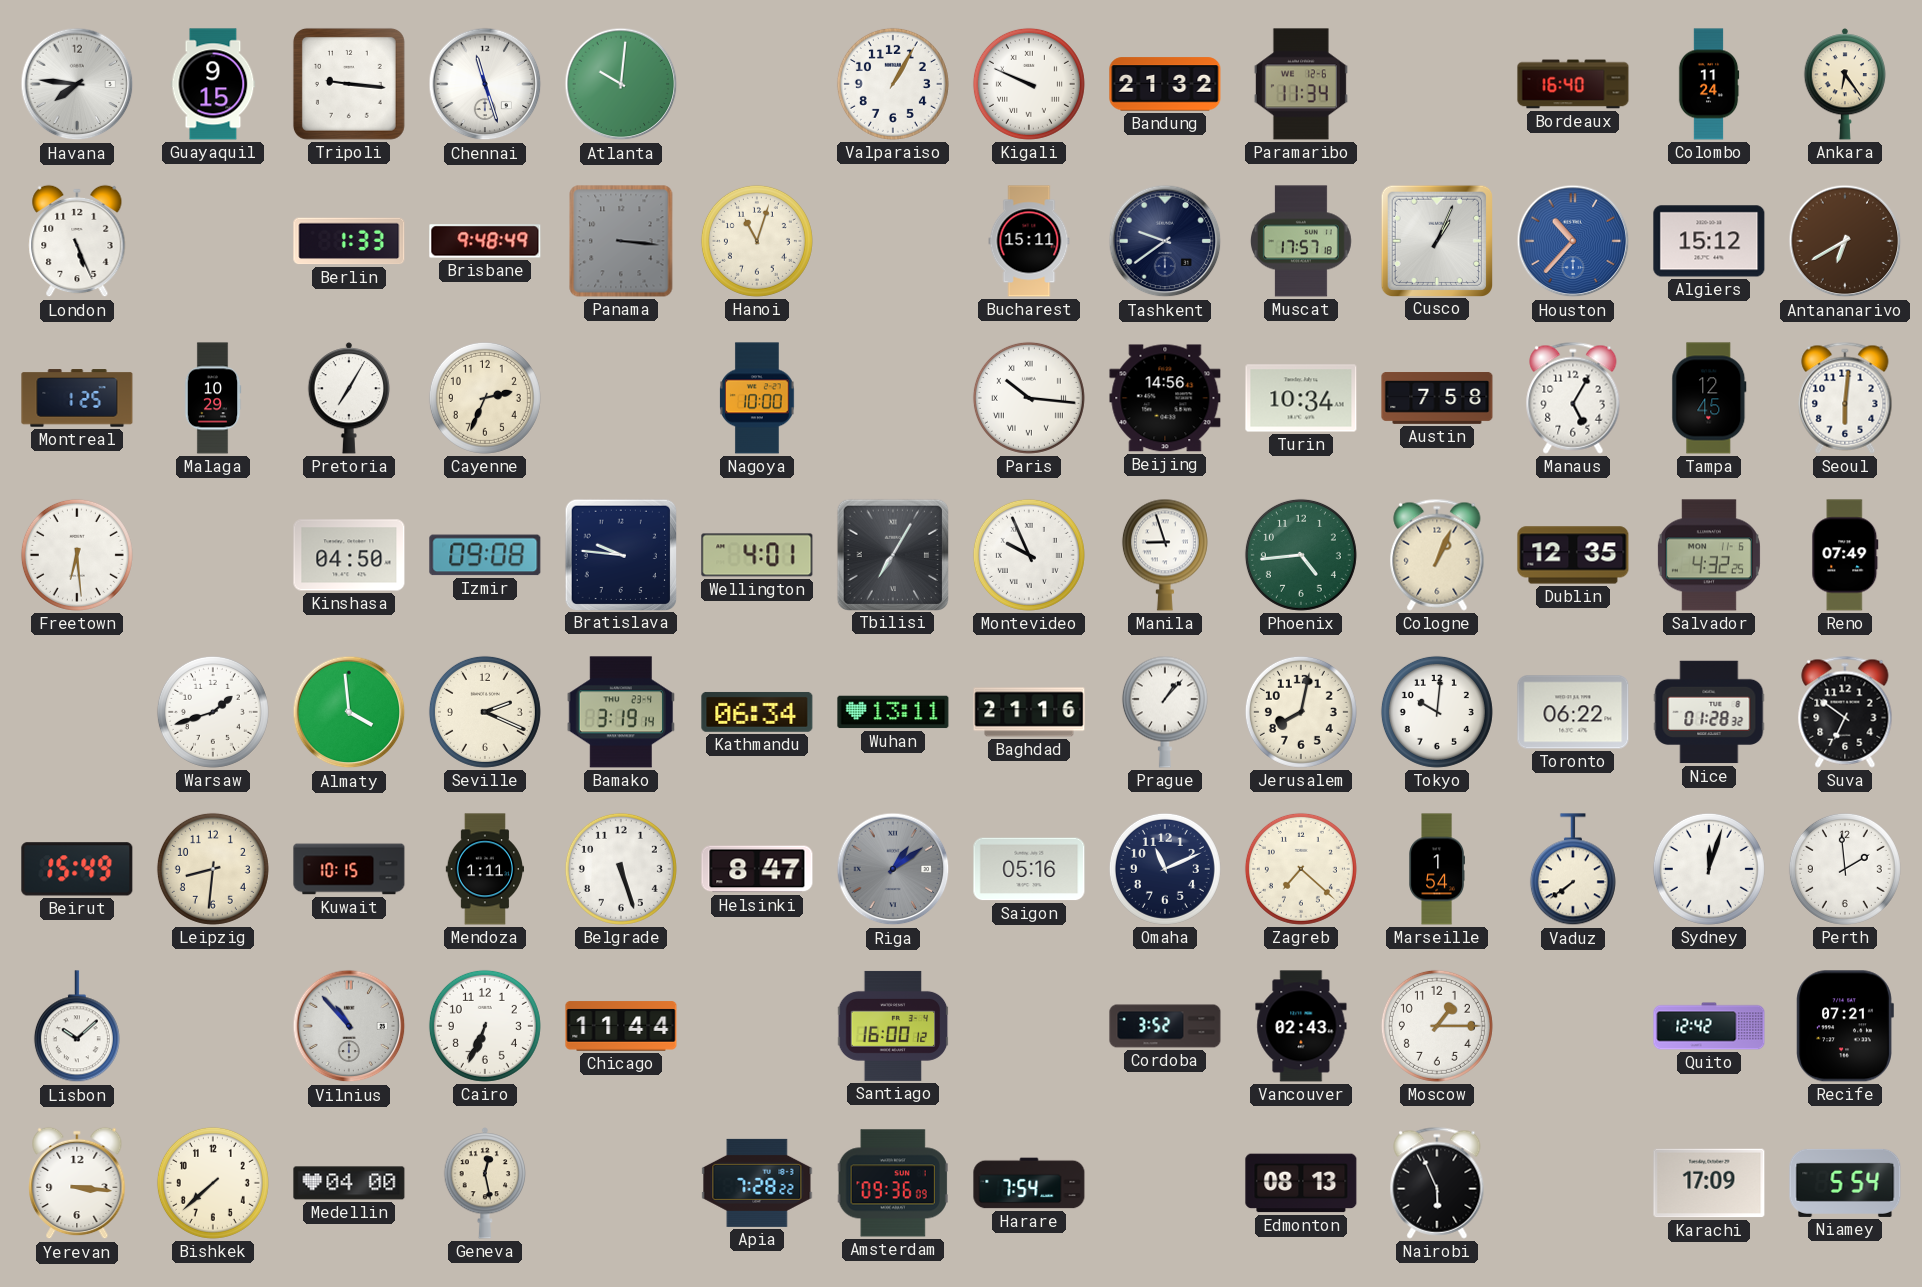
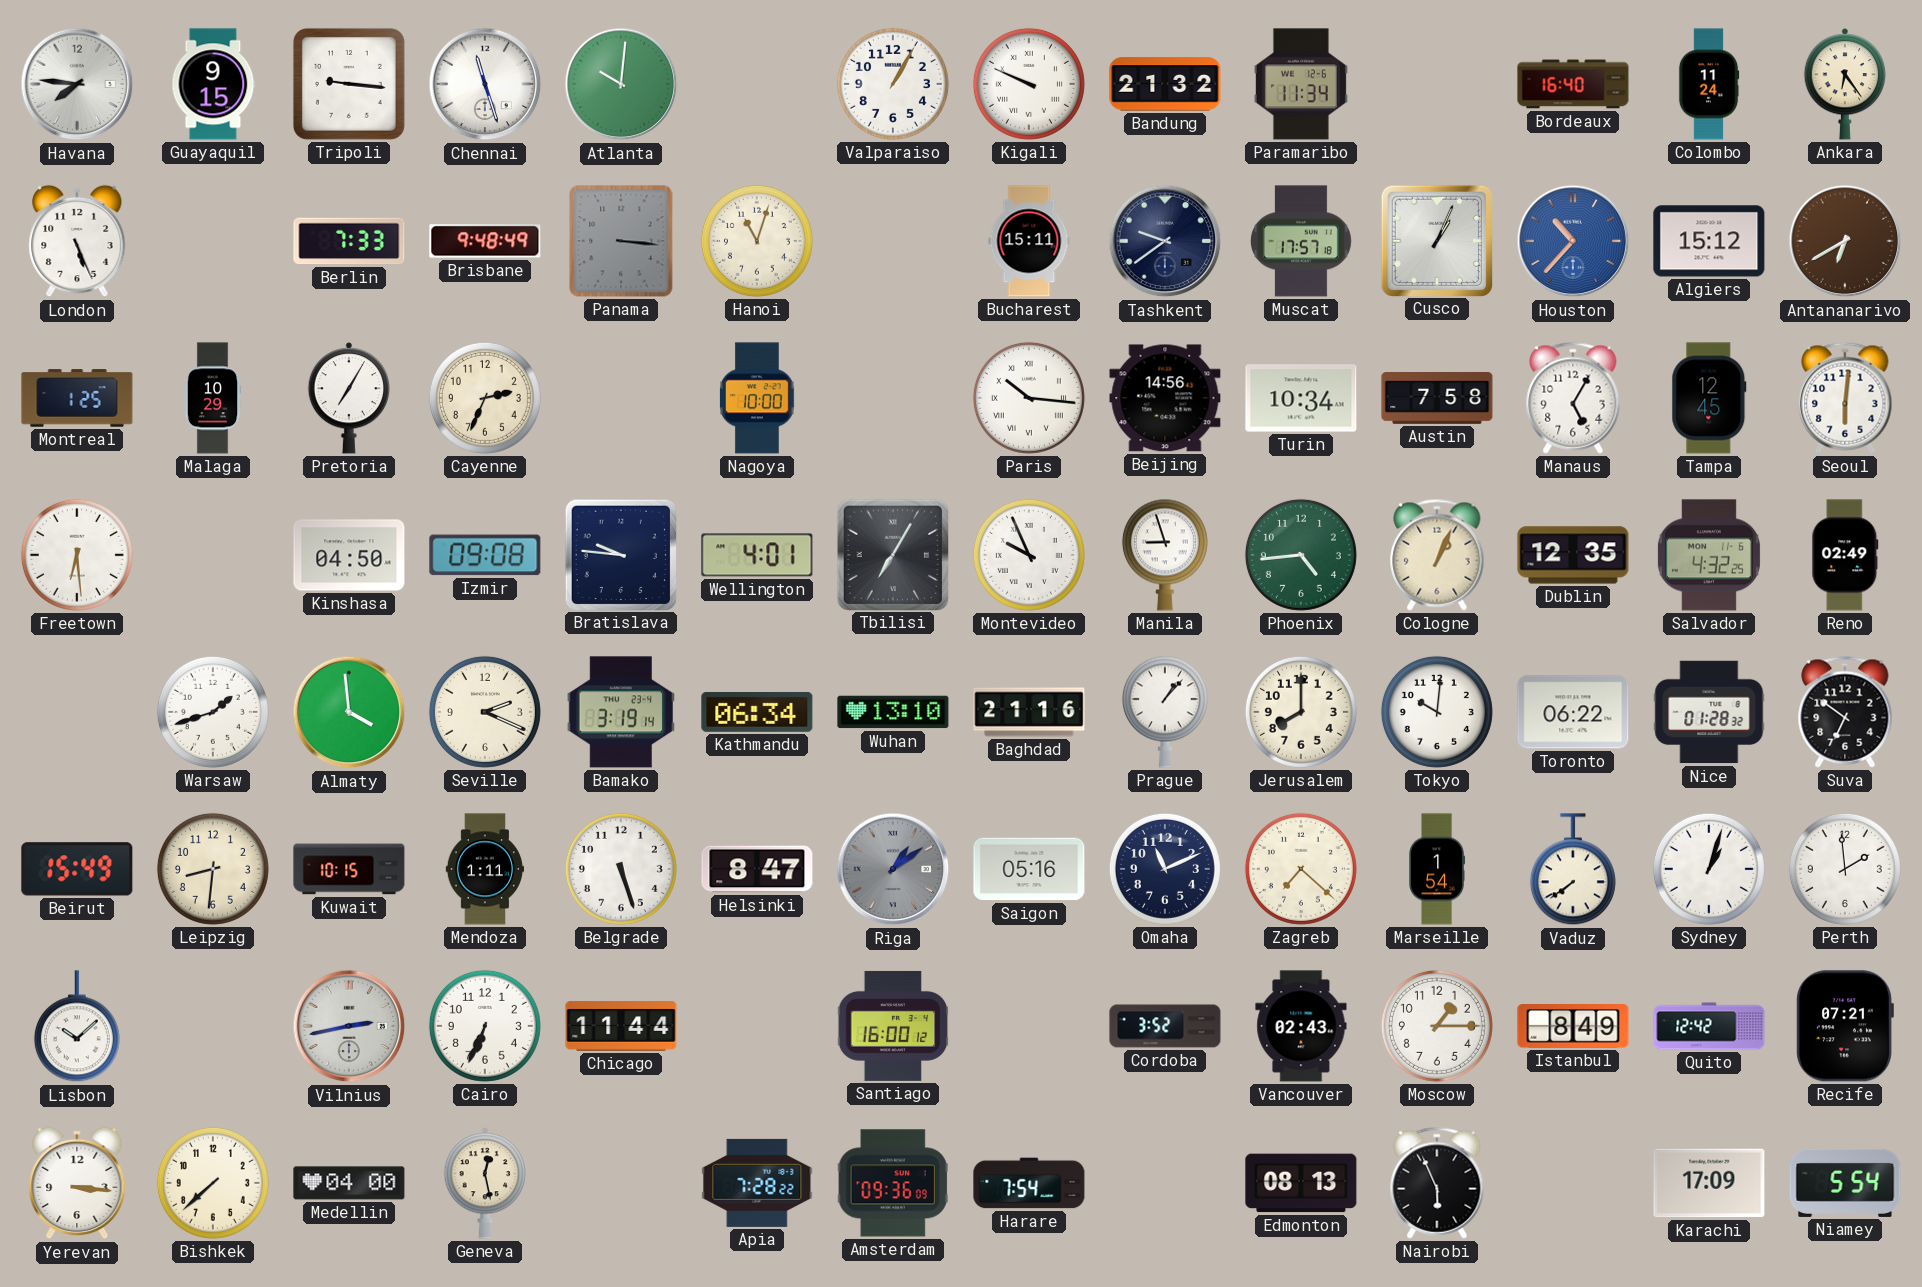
Berlin: 1:33 -> 7:33 (349, 241)
Reno: 07:49 -> 02:49 (1845, 555)
Wuhan: 13:11 -> 13:10 (893, 712)
Jerusalem: 8:02 -> 8:00 (1301, 712)
Sydney: 12:03 -> 1:03 (1709, 869)
Vilnius: 10:53 -> 2:43 (349, 1026)
Istanbul: none -> 8:49 (1573, 1026)
